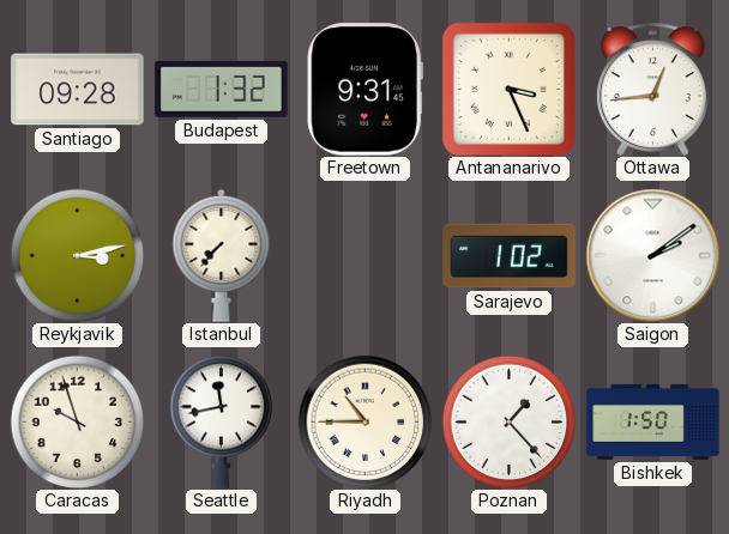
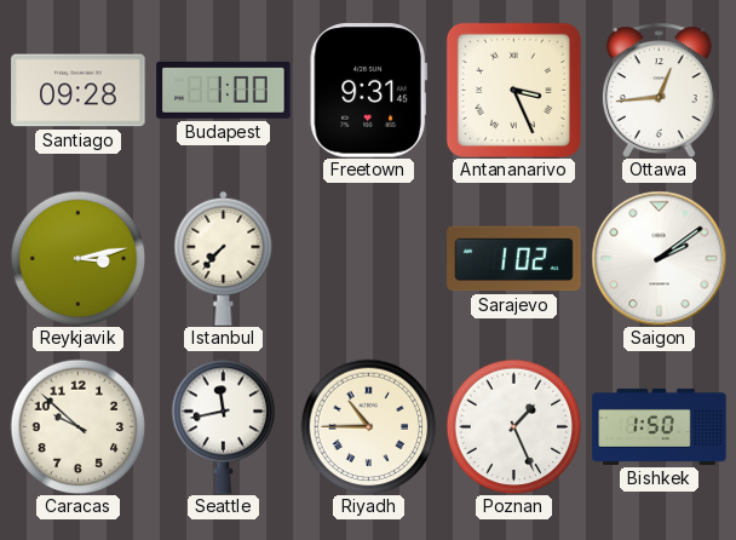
Budapest: 1:32 -> 1:00 (224, 90)
Caracas: 9:57 -> 9:52 (77, 426)
Poznan: 1:23 -> 1:26 (513, 426)
